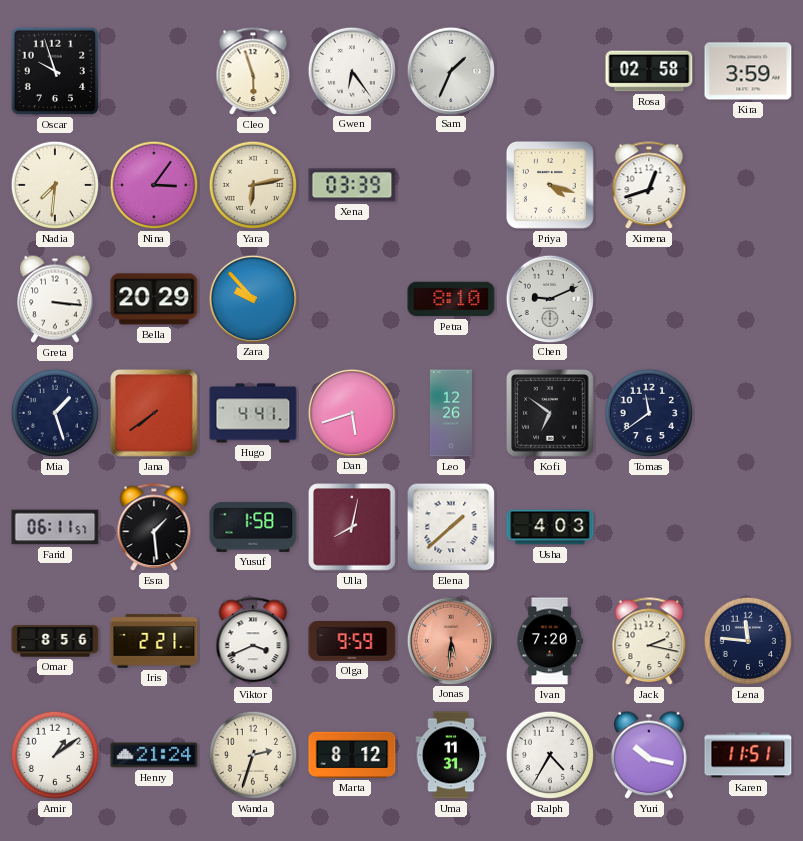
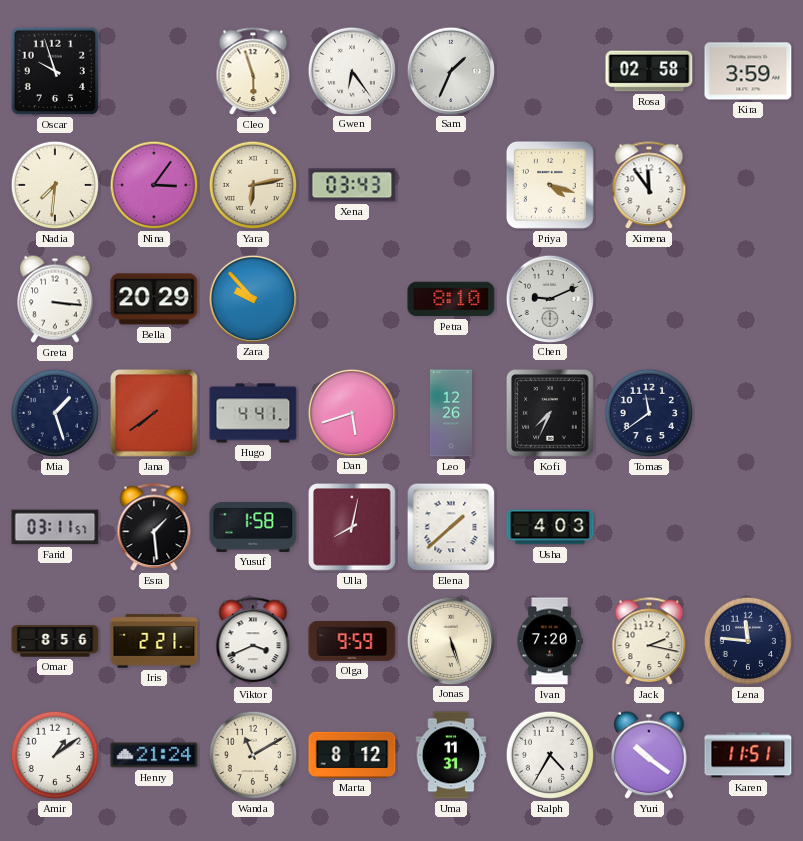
Xena: 03:39 -> 03:43 (352, 185)
Ximena: 12:42 -> 11:54 (649, 186)
Kofi: 6:51 -> 7:34 (550, 413)
Farid: 06:11 -> 03:11 (55, 527)
Jonas: 5:31 -> 5:27 (450, 640)
Jonas dial: salmon -> cream (450, 640)
Wanda: 2:33 -> 11:10 (253, 755)
Yuri: 10:17 -> 10:21 (650, 755)
